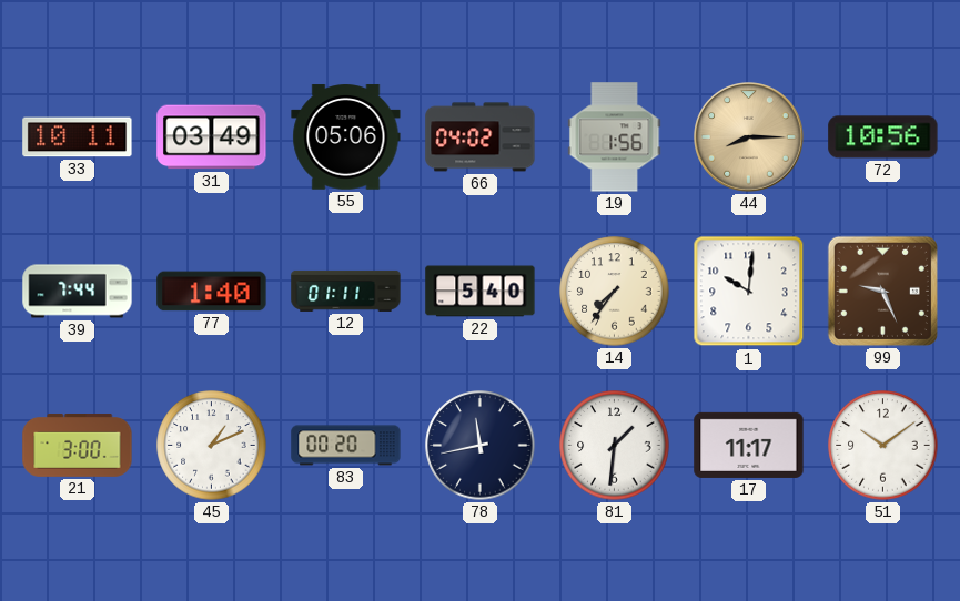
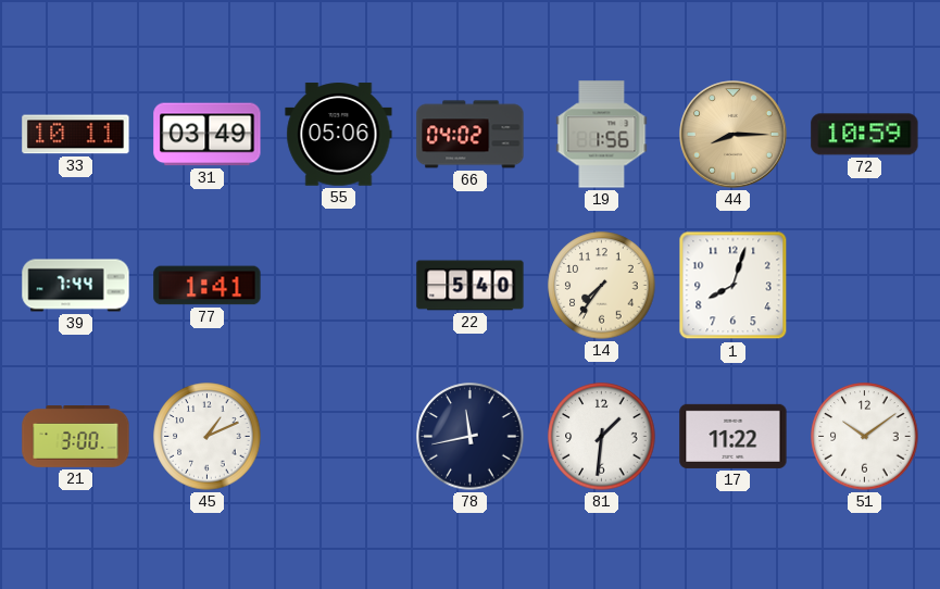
72: 10:56 -> 10:59 (865, 135)
77: 1:40 -> 1:41 (208, 286)
12: 01:11 -> none (346, 291)
1: 10:01 -> 8:03 (734, 286)
99: 9:26 -> none (882, 291)
83: 00:20 -> none (346, 446)
17: 11:17 -> 11:22 (734, 436)
